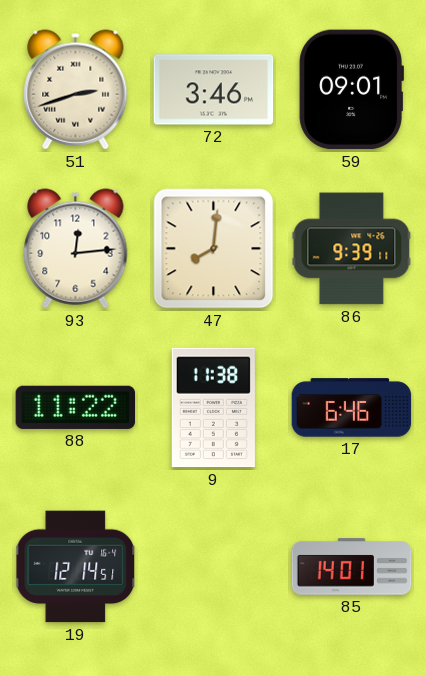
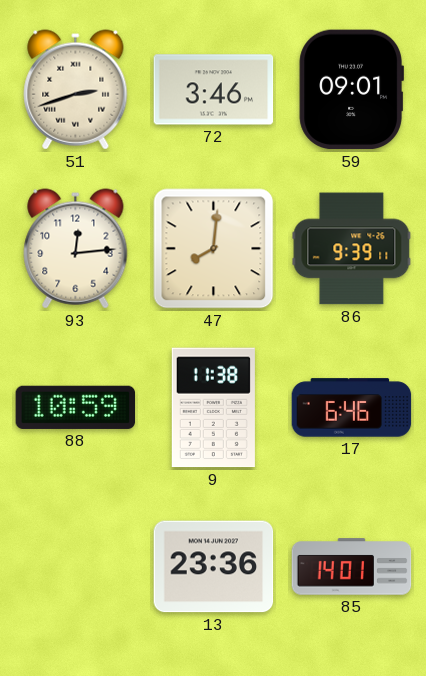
88: 11:22 -> 10:59 (76, 407)
19: 12:14 -> none (76, 567)
13: none -> 23:36 (214, 567)
